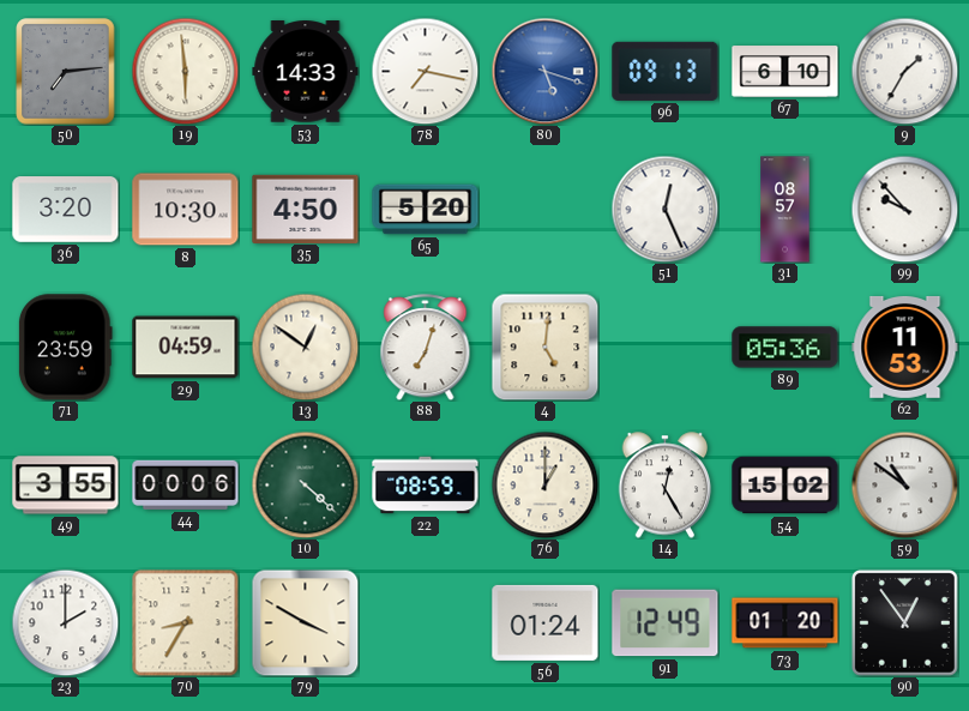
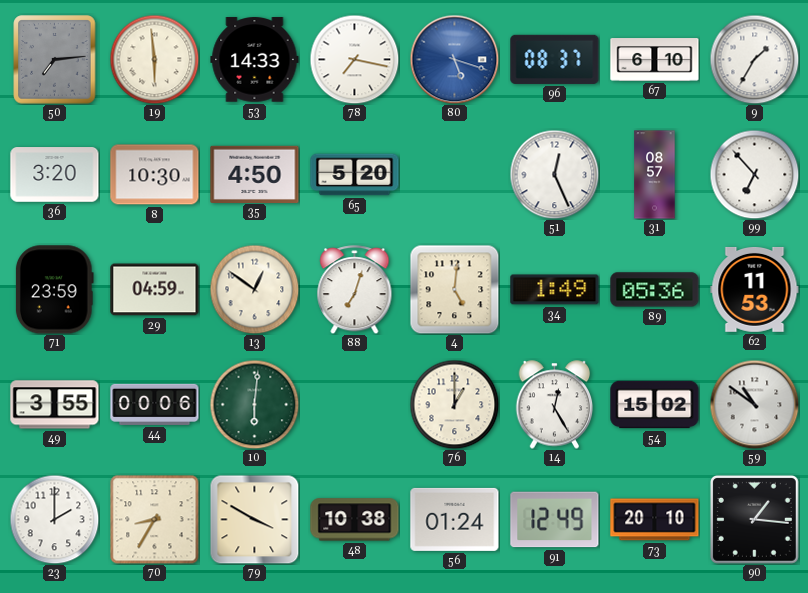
96: 09:13 -> 08:37 (555, 59)
99: 9:53 -> 6:53 (754, 174)
34: none -> 1:49 (555, 290)
10: 4:22 -> 6:01 (254, 404)
22: 08:59 -> none (426, 486)
48: none -> 10:38 (355, 520)
73: 01:20 -> 20:10 (655, 520)
90: 12:54 -> 1:16 (754, 519)
